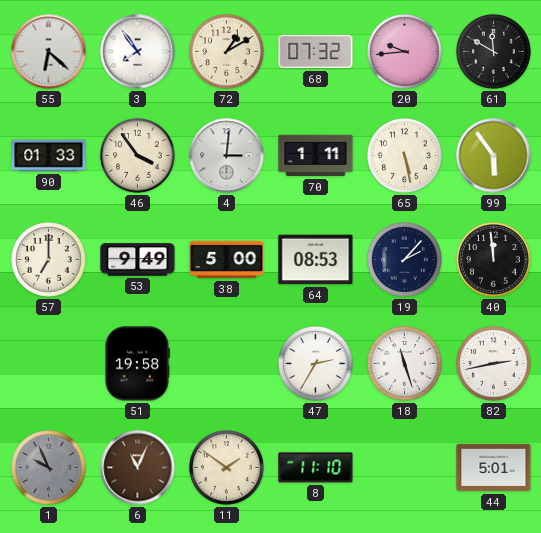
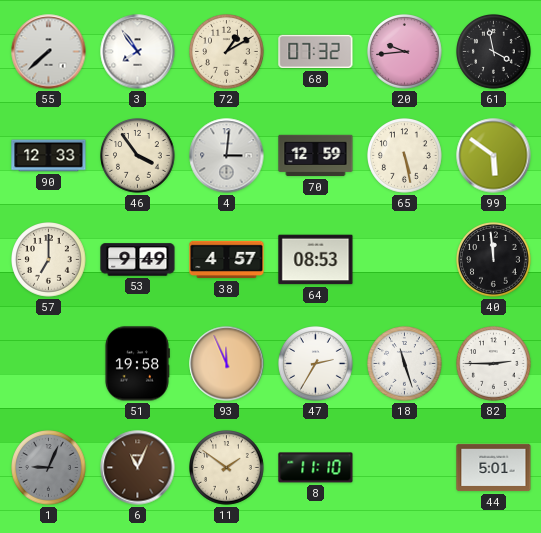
55: 6:22 -> 7:38 (49, 52)
61: 11:50 -> 3:58 (494, 52)
90: 01:33 -> 12:33 (49, 156)
70: 1:11 -> 12:59 (316, 156)
99: 5:54 -> 5:51 (494, 156)
38: 5:00 -> 4:57 (227, 260)
19: 2:07 -> none (405, 260)
93: none -> 11:56 (227, 364)
82: 2:43 -> 2:45 (494, 364)
1: 9:56 -> 9:04 (49, 468)
